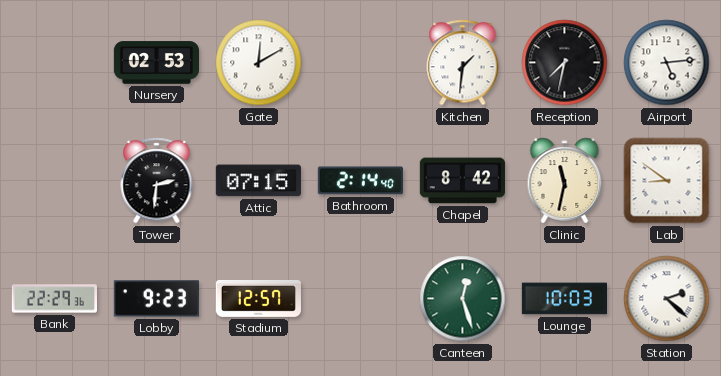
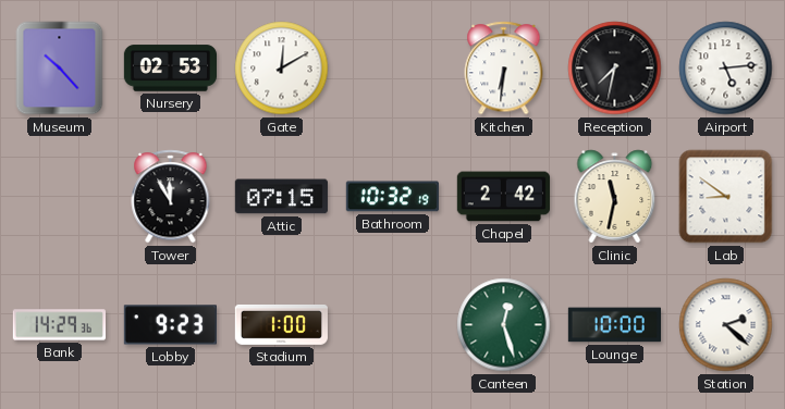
Museum: none -> 10:23 (60, 69)
Kitchen: 1:31 -> 6:31 (504, 69)
Tower: 2:31 -> 11:55 (171, 197)
Bathroom: 2:14 -> 10:32 (392, 197)
Chapel: 8:42 -> 2:42 (503, 197)
Bank: 22:29 -> 14:29 (59, 325)
Stadium: 12:57 -> 1:00 (281, 324)
Lounge: 10:03 -> 10:00 (614, 325)
